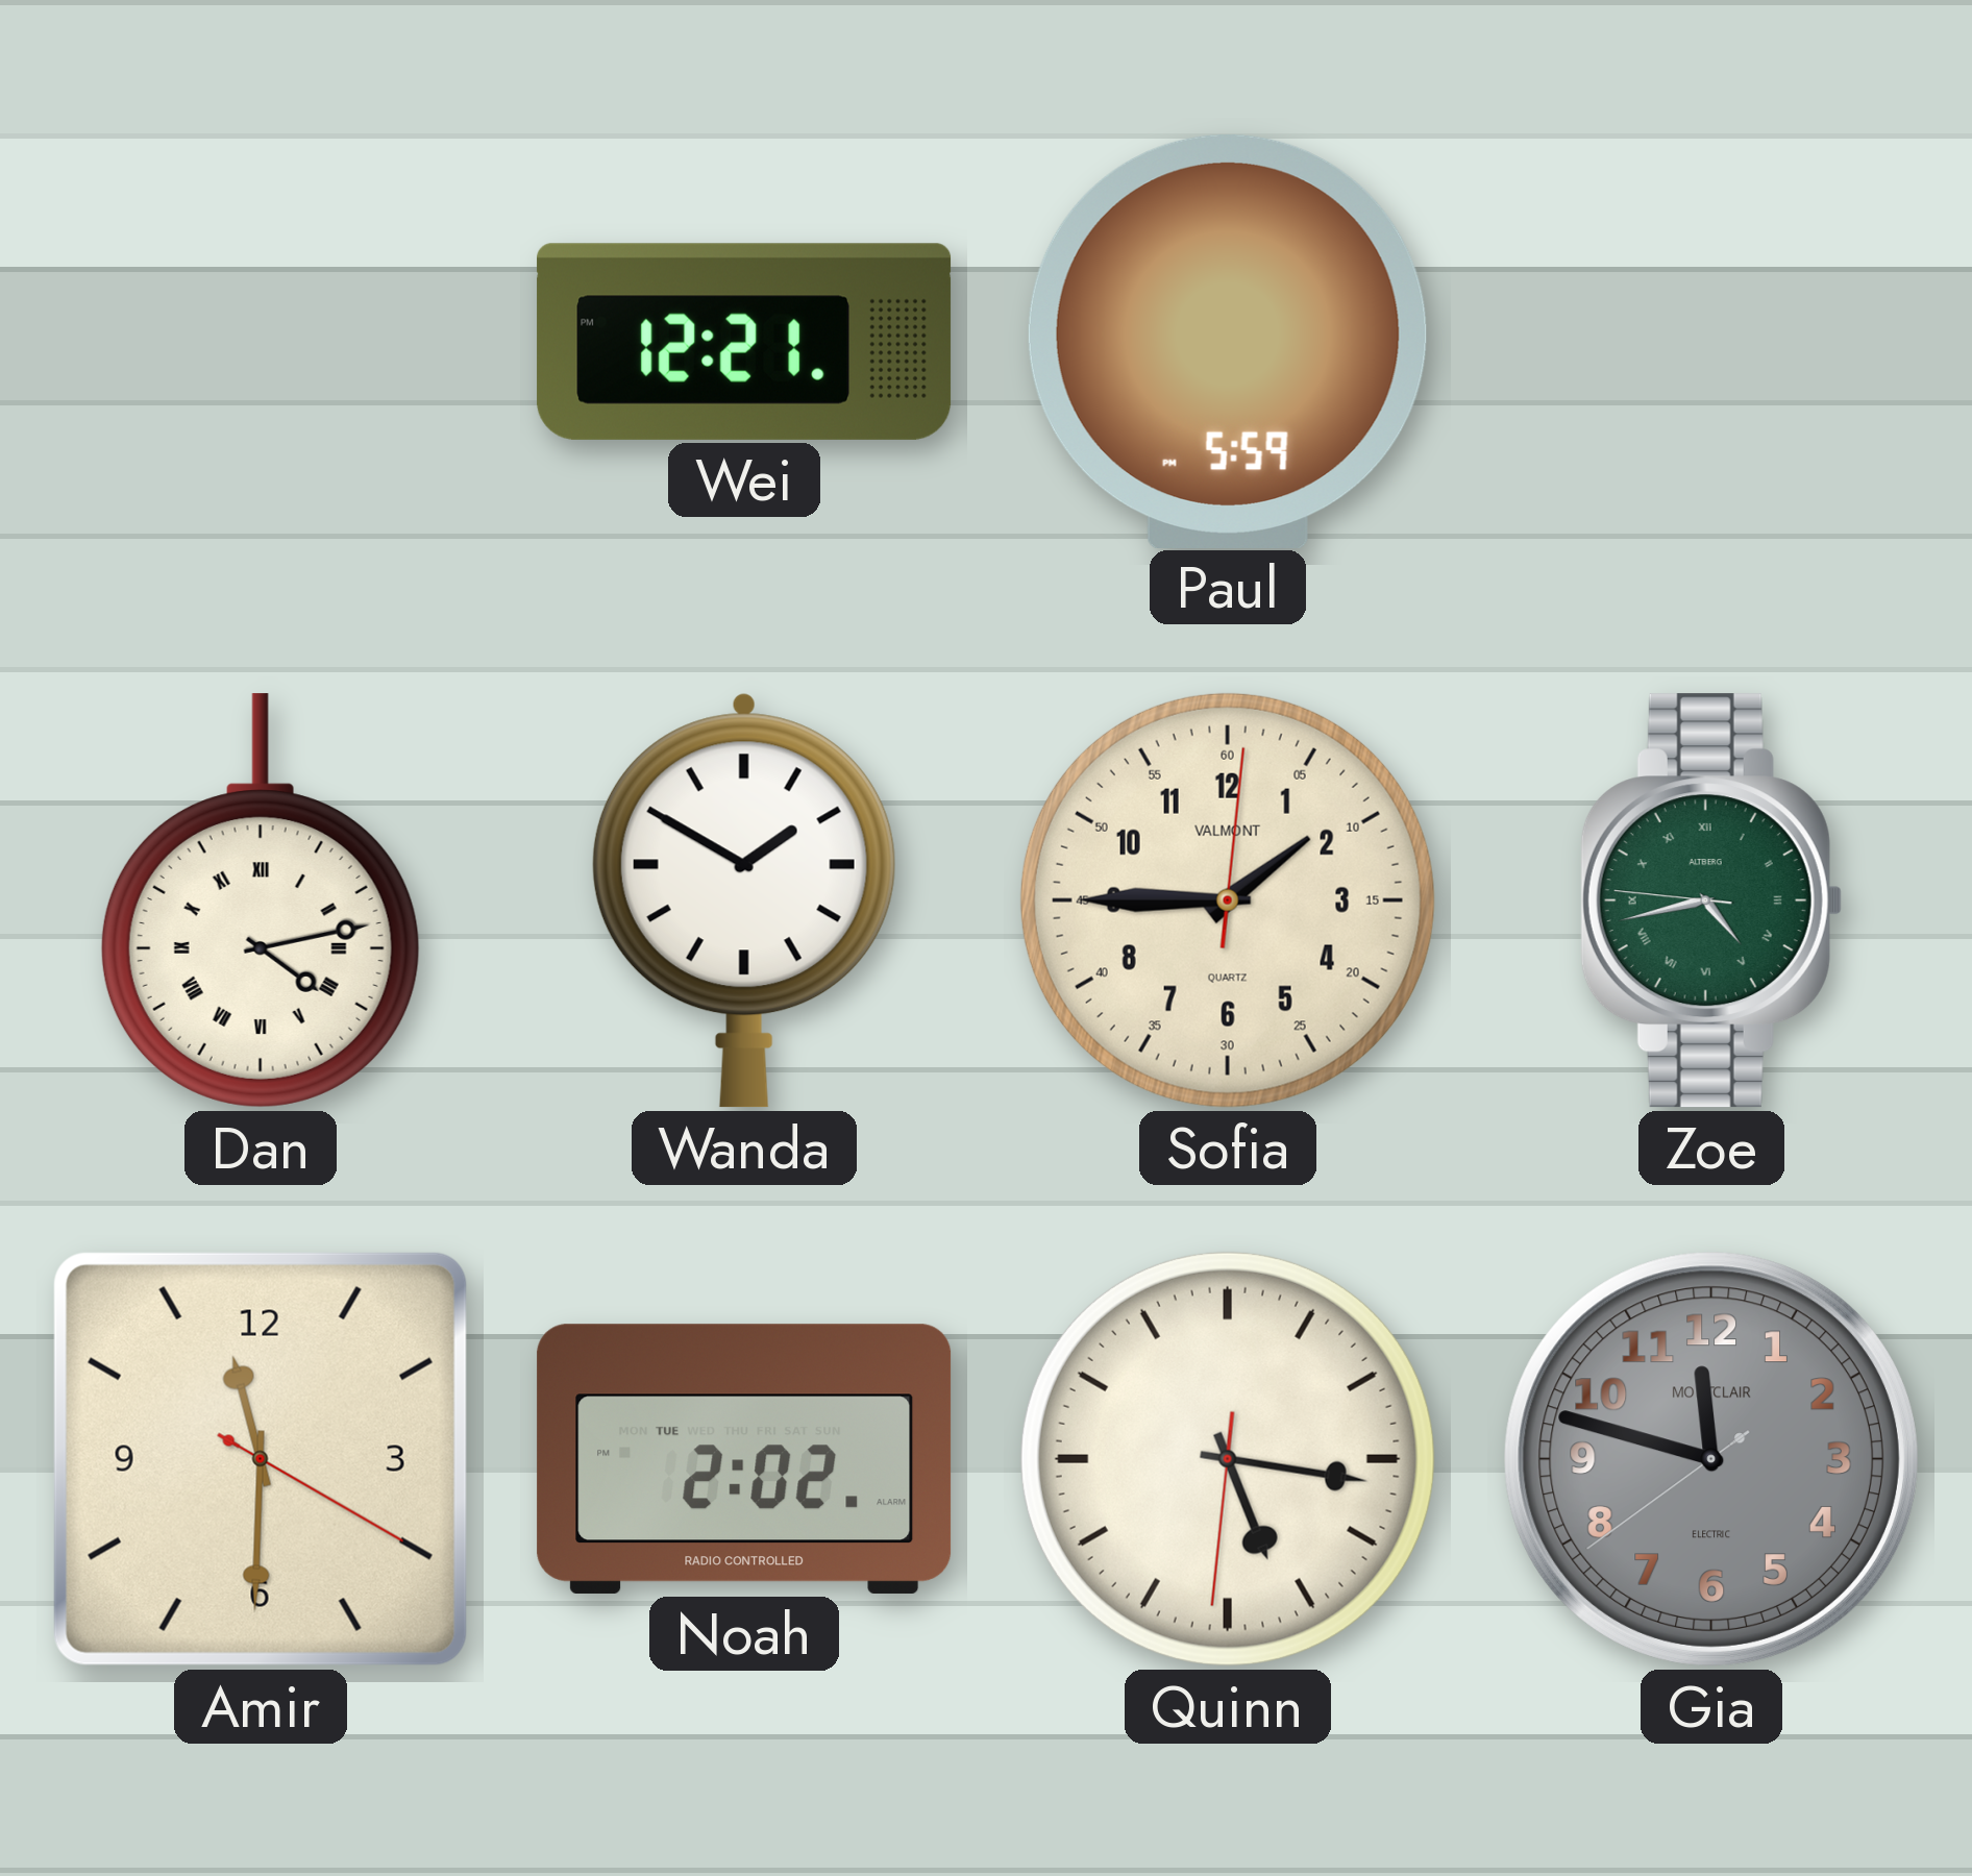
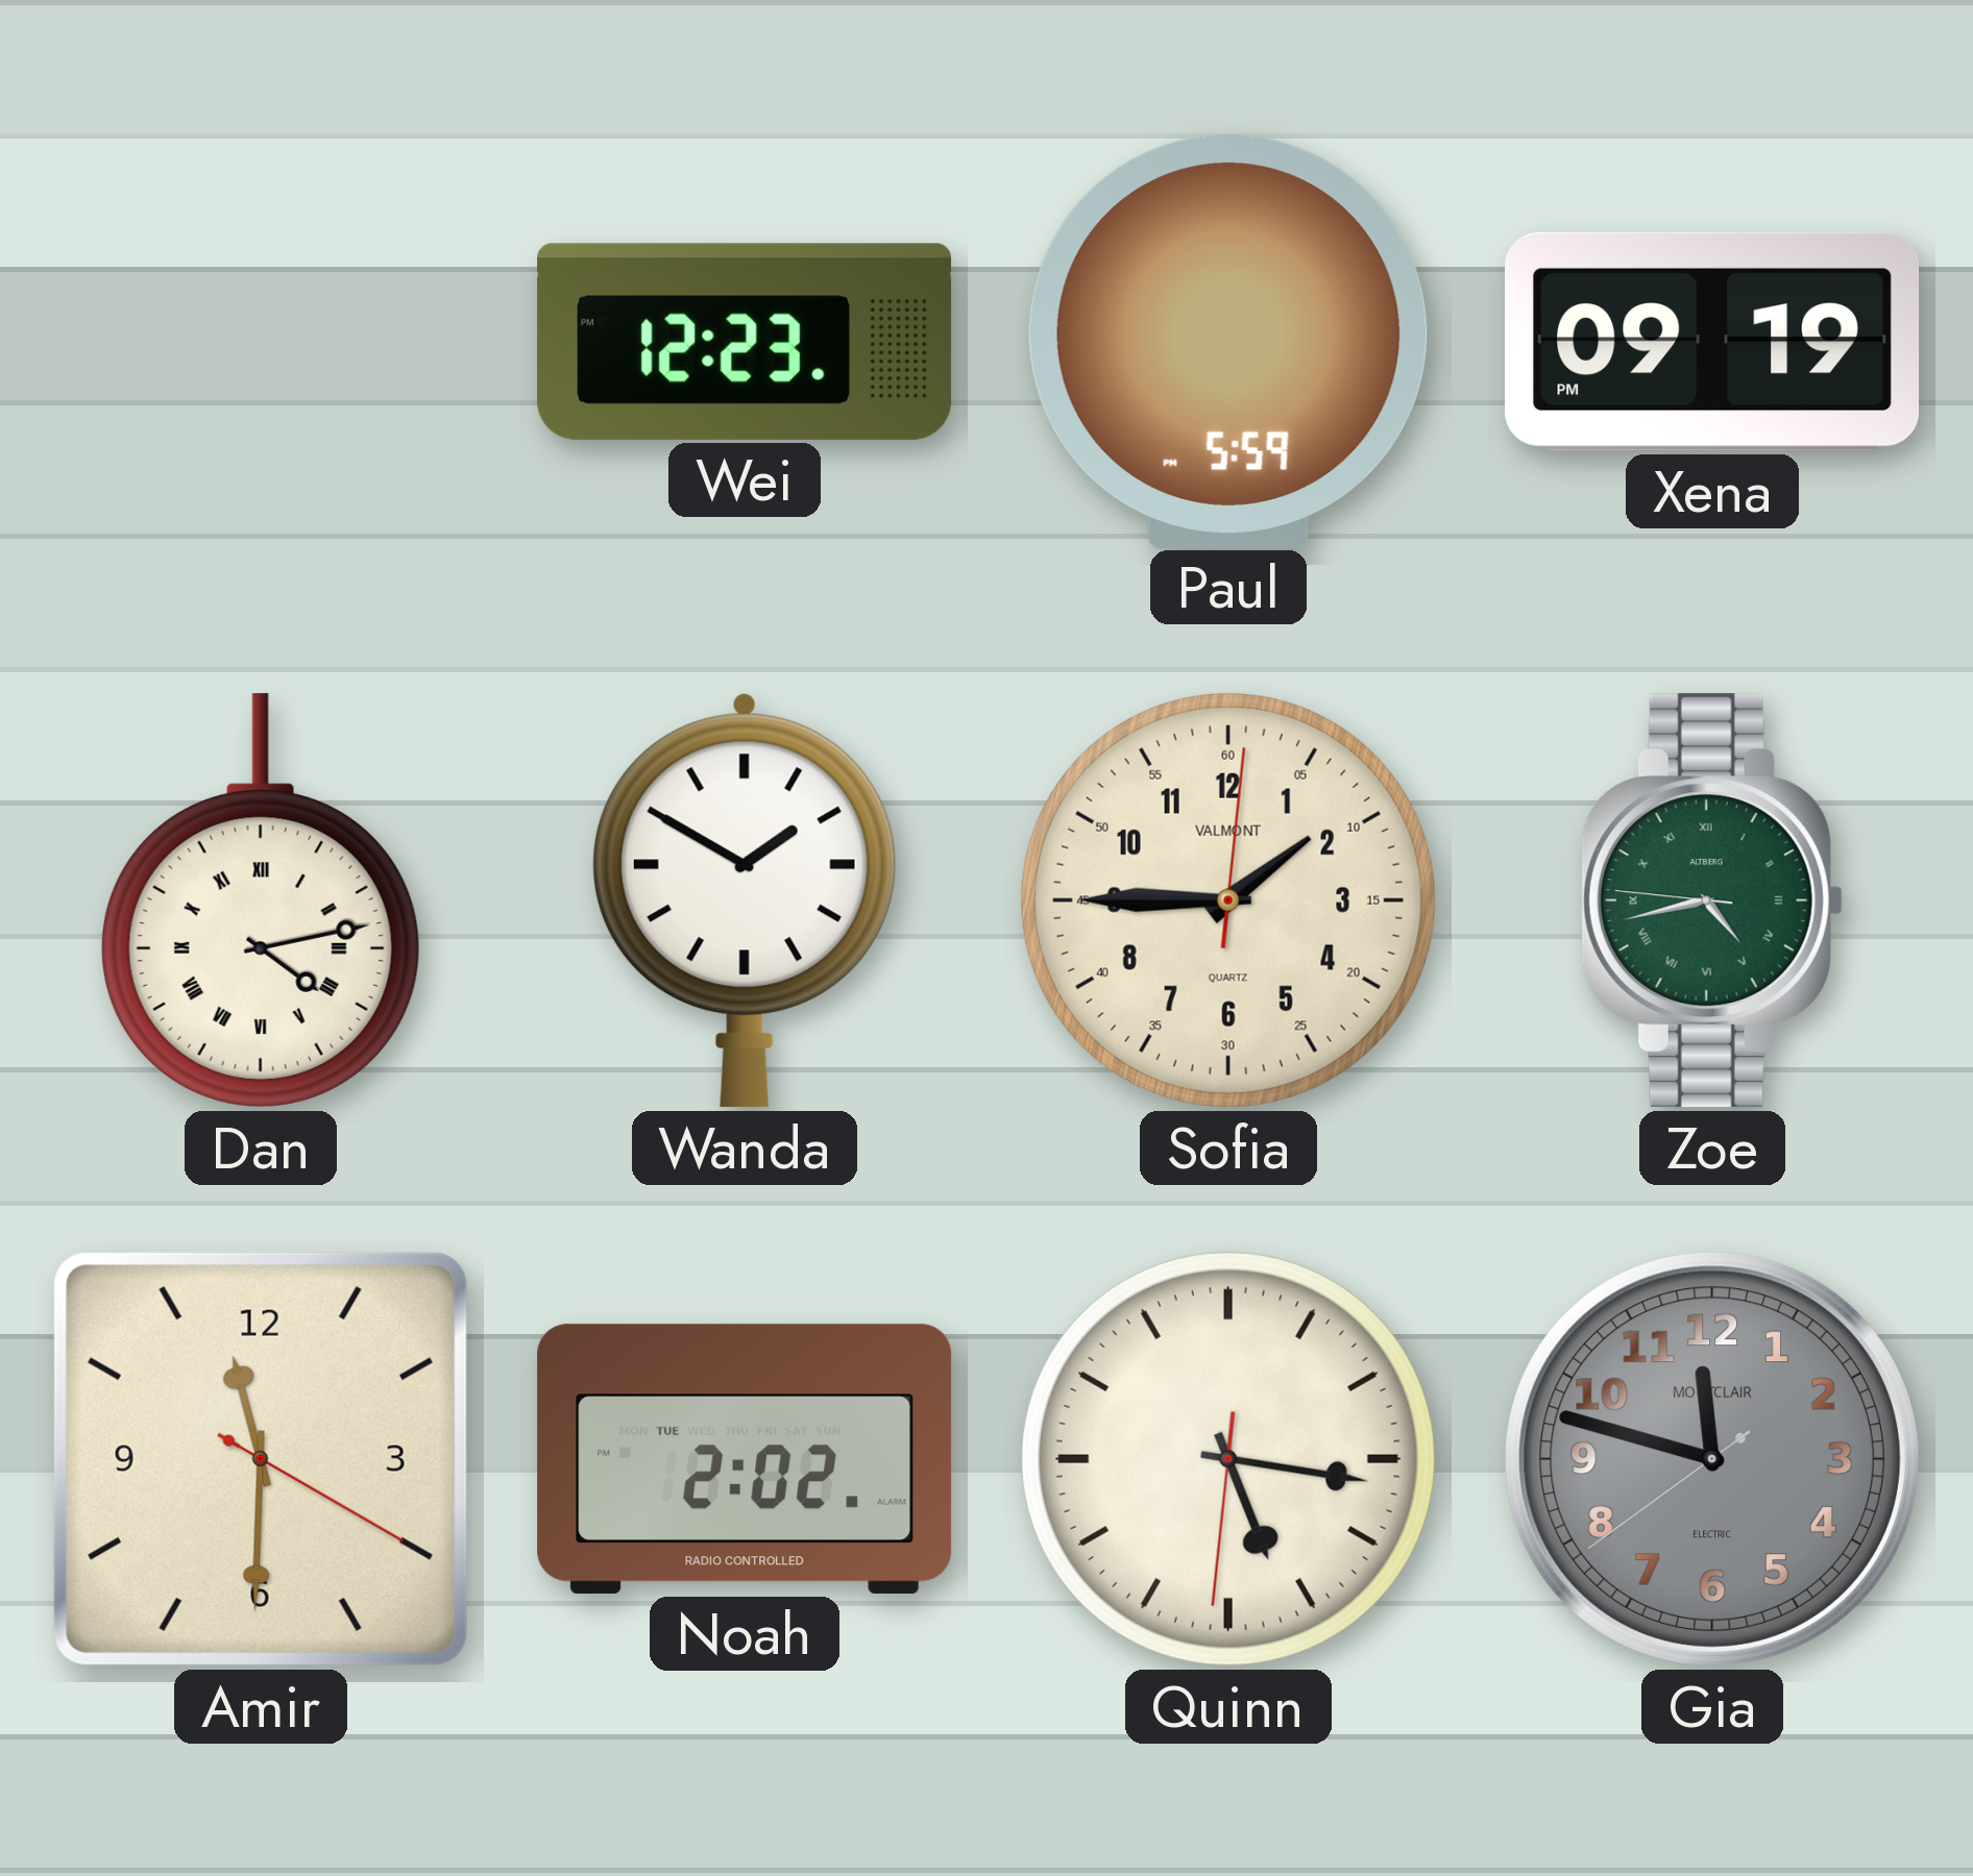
Wei: 12:21 -> 12:23 (745, 342)
Xena: none -> 09:19 (1712, 342)
